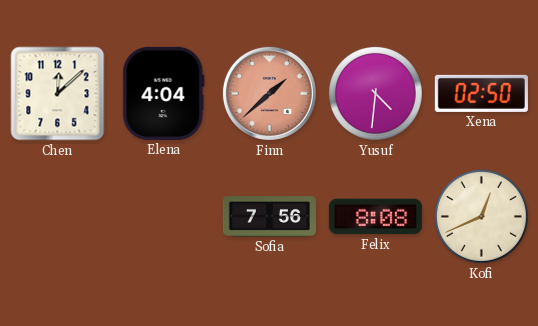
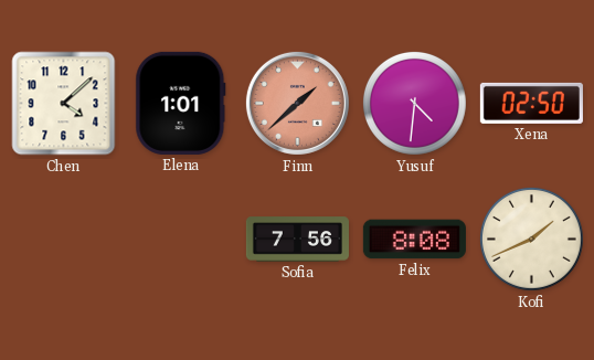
Chen: 12:08 -> 4:08 (64, 104)
Elena: 4:04 -> 1:01 (181, 103)
Kofi: 12:41 -> 1:41 (531, 239)
